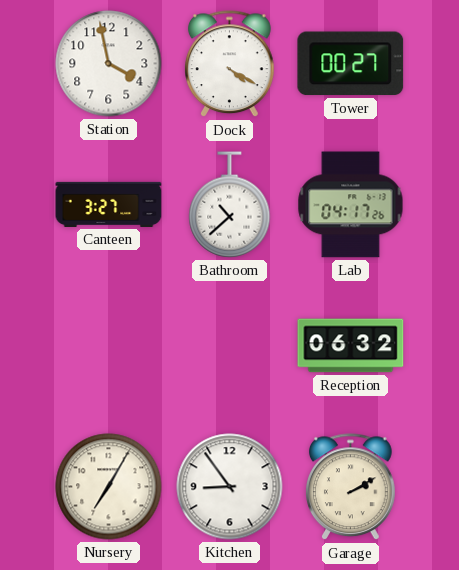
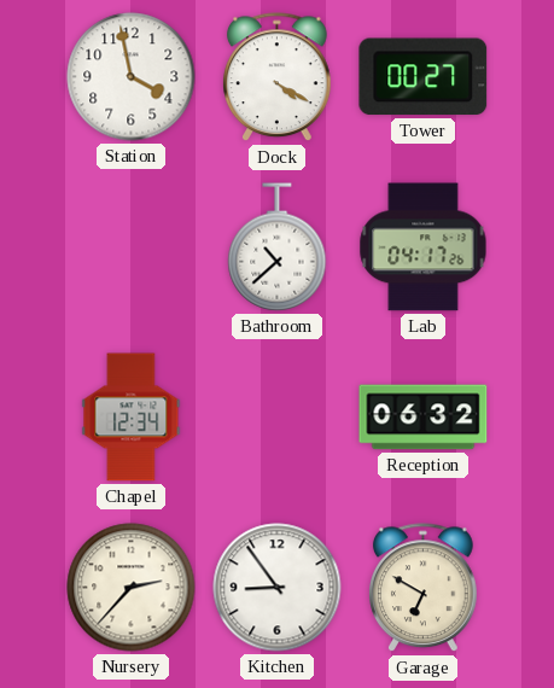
Canteen: 3:27 -> none (109, 204)
Chapel: none -> 12:34 (132, 418)
Nursery: 7:05 -> 2:37 (132, 588)
Garage: 2:10 -> 6:50 (424, 588)
